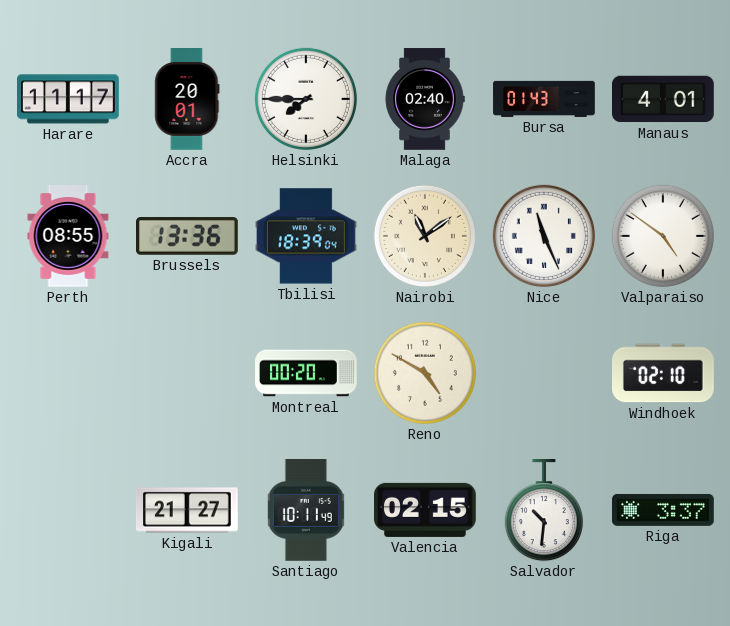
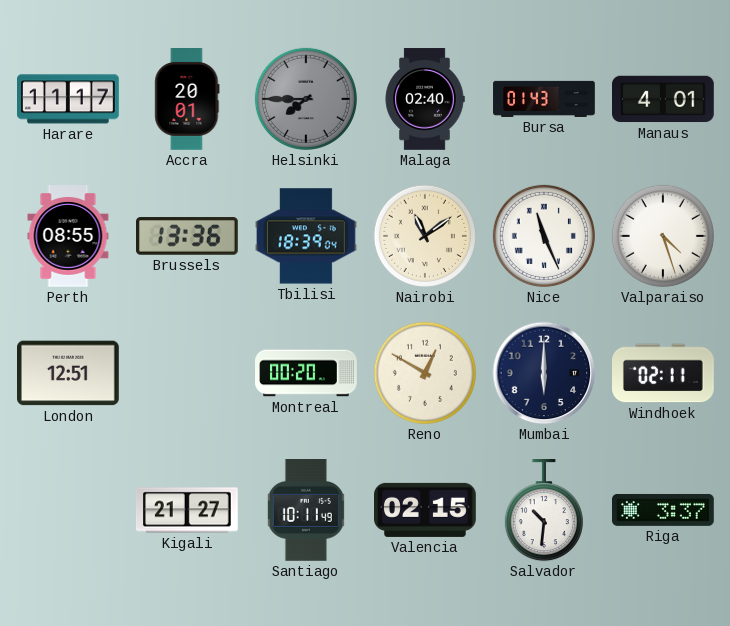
Helsinki dial: white -> grey (306, 99)
Valparaiso: 4:51 -> 4:27 (663, 236)
London: none -> 12:51 (69, 373)
Reno: 4:50 -> 12:50 (425, 373)
Mumbai: none -> 6:00 (544, 373)
Windhoek: 02:10 -> 02:11 (664, 373)
